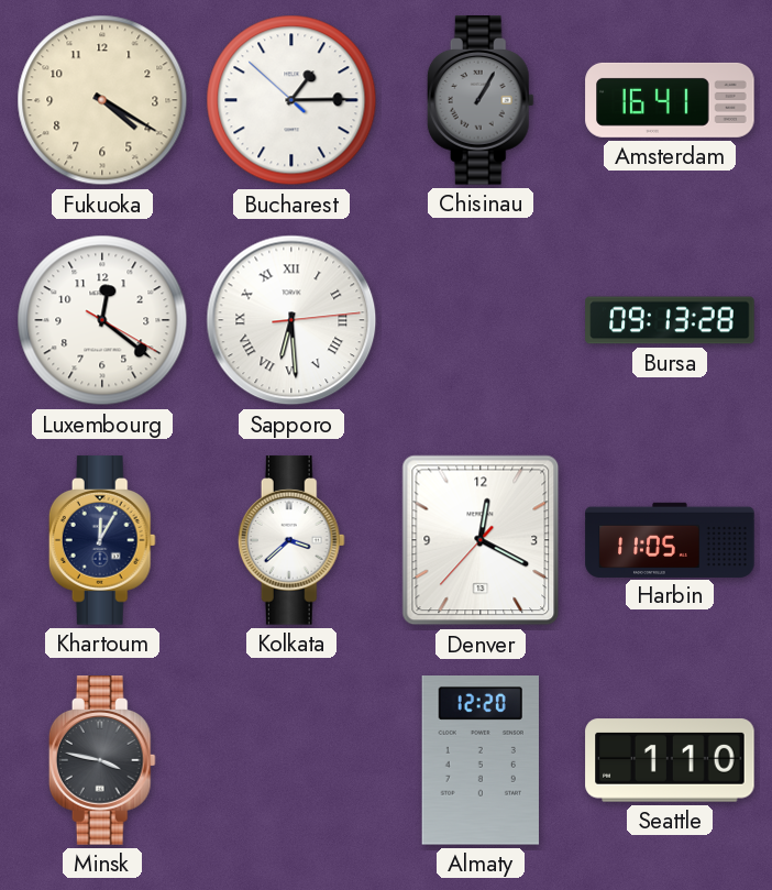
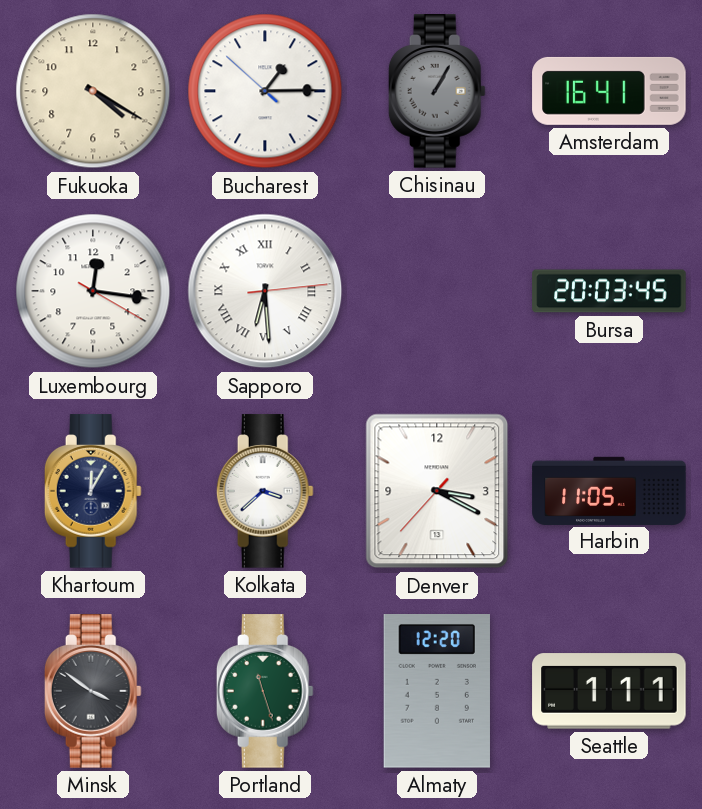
Luxembourg: 12:21 -> 12:16 (93, 291)
Bursa: 09:13 -> 20:03 (609, 291)
Denver: 12:19 -> 3:19 (437, 491)
Minsk: 3:47 -> 3:51 (93, 691)
Portland: none -> 11:27 (265, 691)
Seattle: 1:10 -> 1:11 (609, 691)
